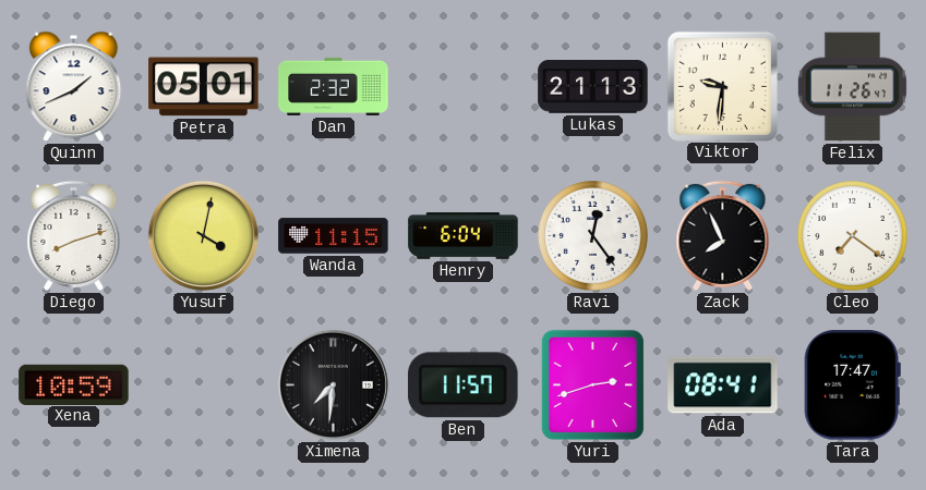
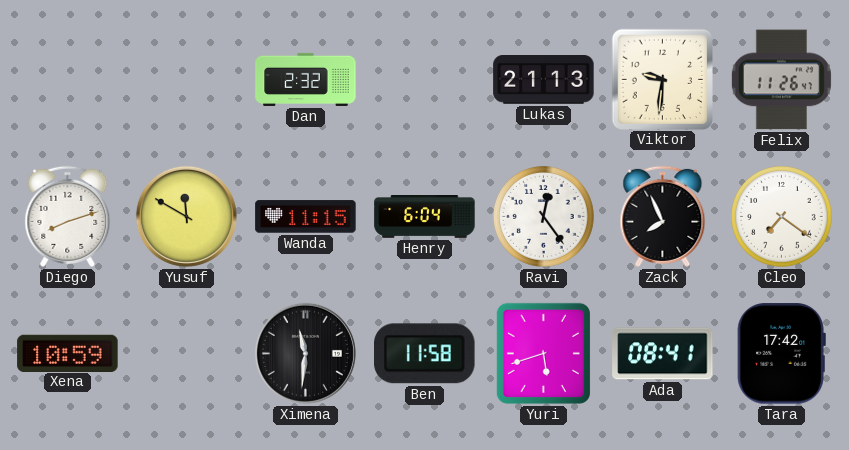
Quinn: 1:41 -> none (74, 87)
Petra: 05:01 -> none (204, 87)
Yusuf: 4:02 -> 11:50 (186, 216)
Ximena: 7:31 -> 11:31 (305, 353)
Ben: 11:57 -> 11:58 (425, 354)
Yuri: 2:42 -> 5:42 (543, 353)
Tara: 17:47 -> 17:42 (781, 354)
